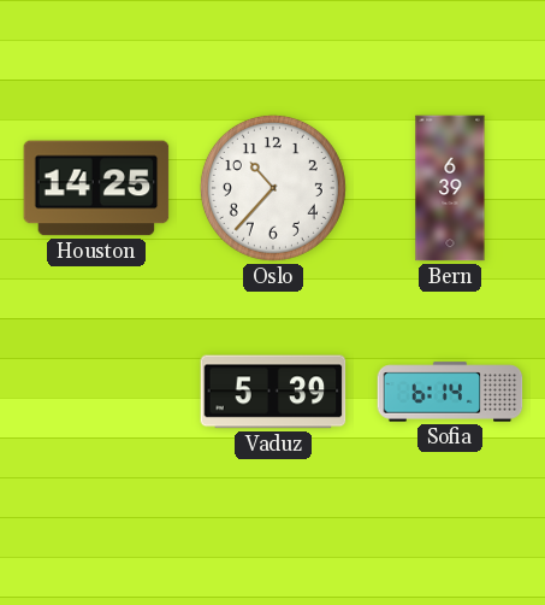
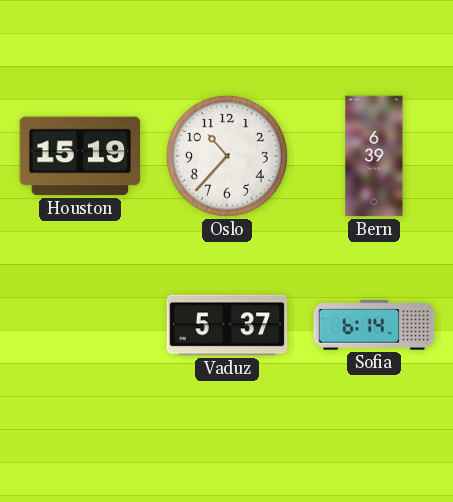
Houston: 14:25 -> 15:19 (80, 156)
Vaduz: 5:39 -> 5:37 (227, 325)
